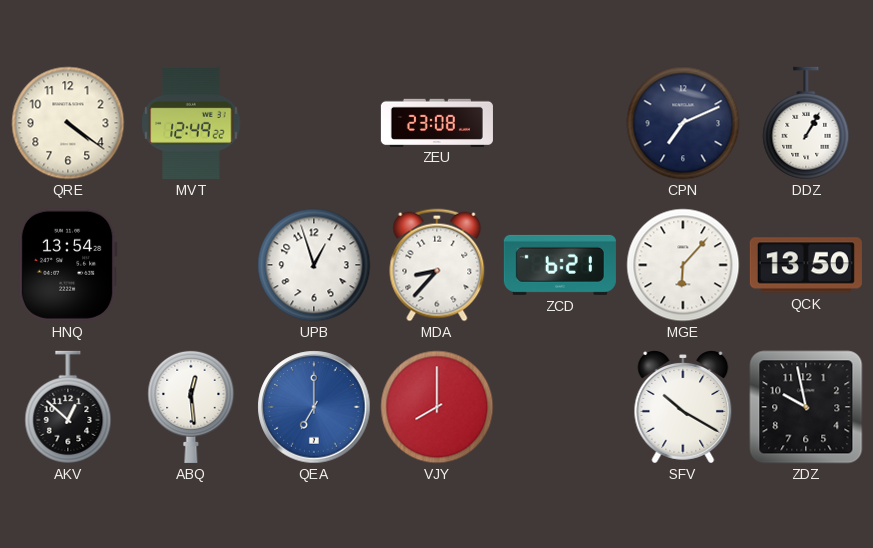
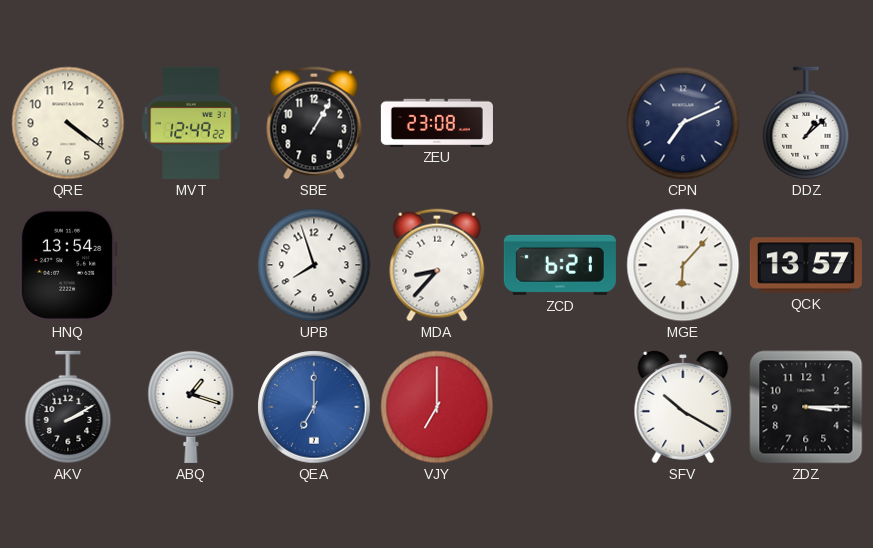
SBE: none -> 1:05 (314, 123)
DDZ: 1:05 -> 1:08 (806, 123)
UPB: 12:57 -> 7:57 (314, 265)
QCK: 13:50 -> 13:57 (806, 265)
AKV: 12:52 -> 2:10 (68, 407)
ABQ: 12:29 -> 1:18 (191, 406)
VJY: 8:00 -> 7:00 (437, 407)
ZDZ: 9:58 -> 3:15 (806, 407)
